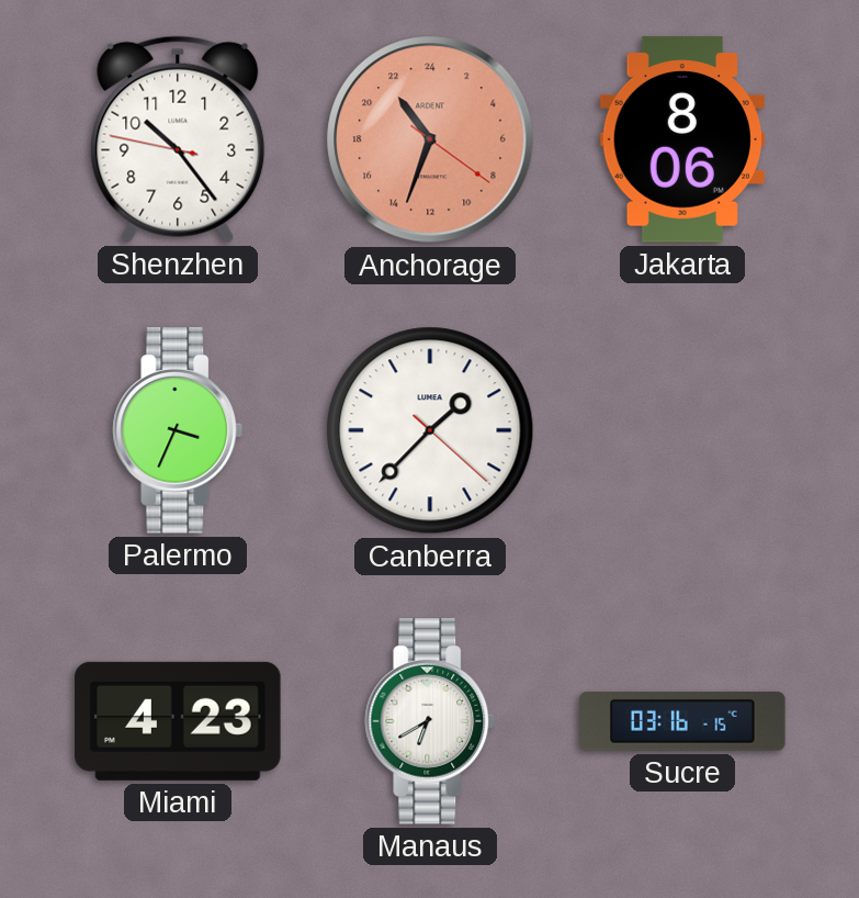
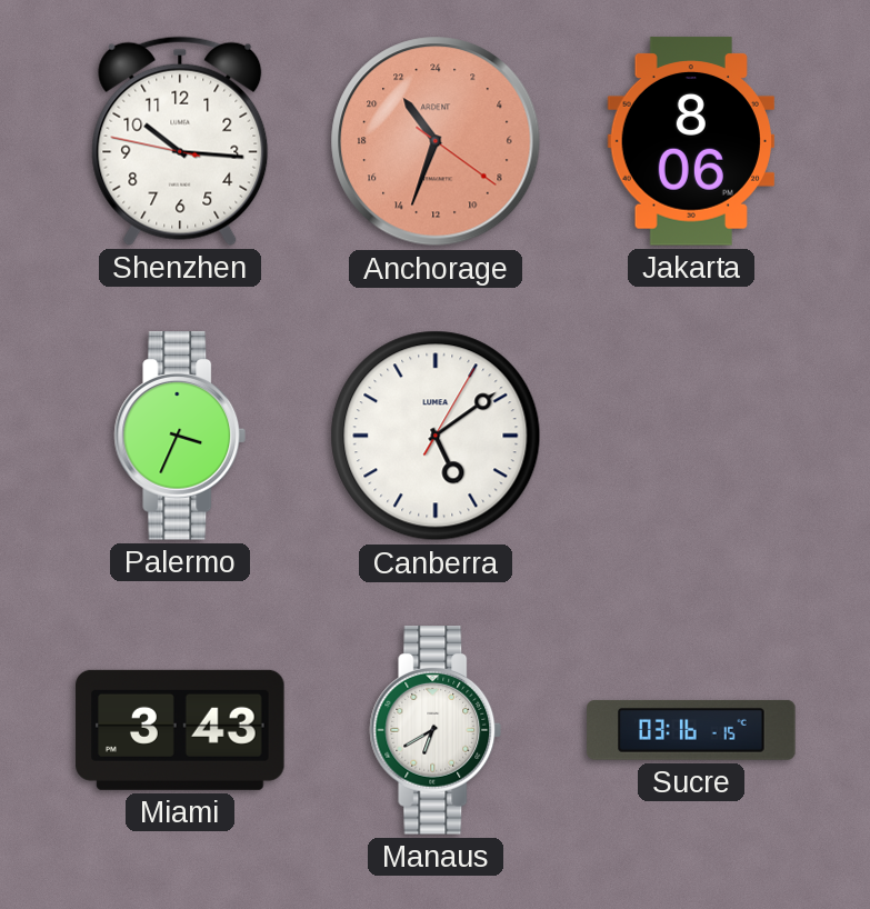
Shenzhen: 10:23 -> 10:15 (180, 141)
Canberra: 1:37 -> 5:09 (436, 436)
Miami: 4:23 -> 3:43 (180, 730)
